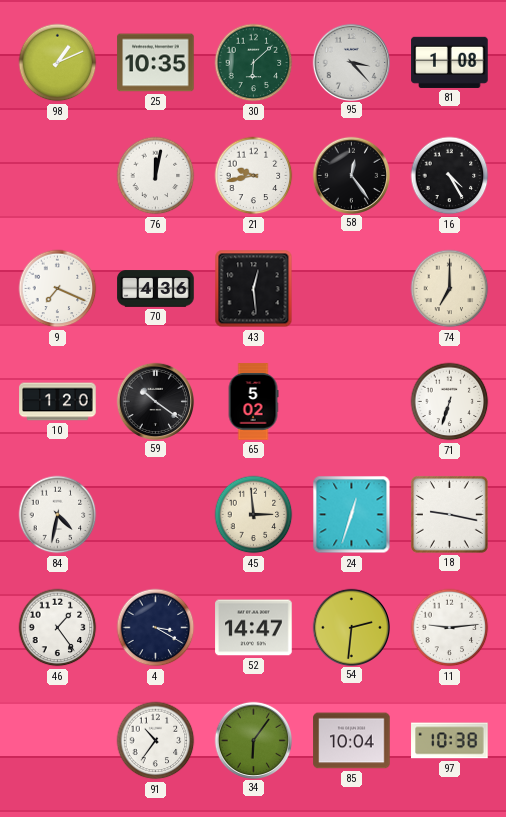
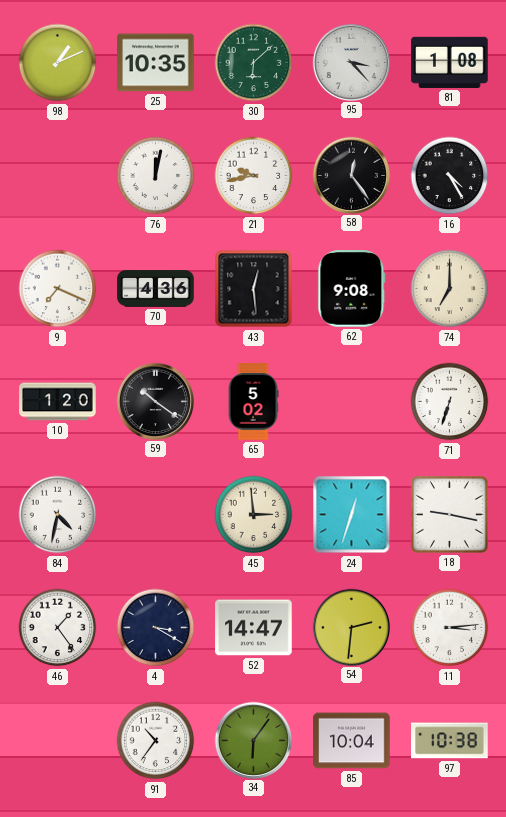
62: none -> 9:08 (352, 289)
11: 9:14 -> 3:14 (450, 628)
